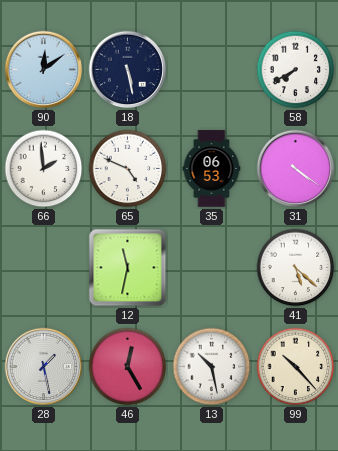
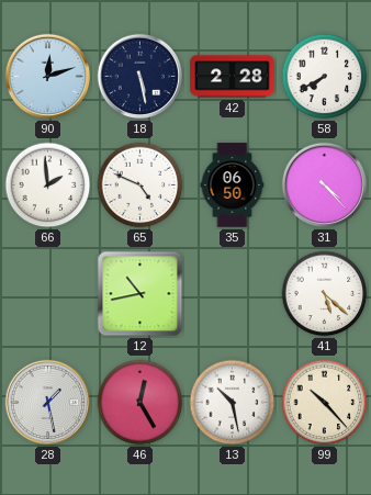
90: 12:09 -> 12:12 (48, 77)
42: none -> 2:28 (233, 77)
35: 06:53 -> 06:50 (233, 185)
31: 4:21 -> 4:23 (325, 185)
12: 11:32 -> 10:43 (140, 294)
